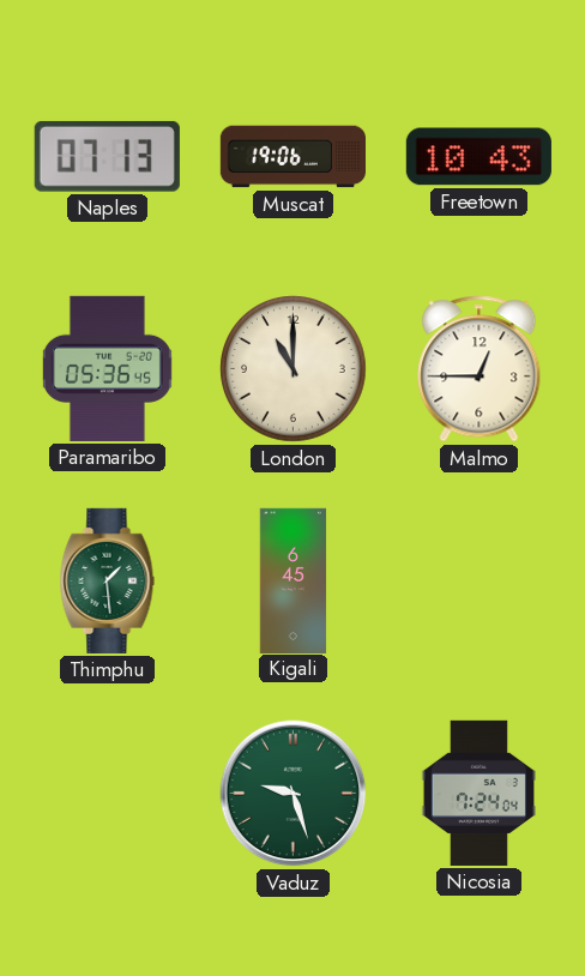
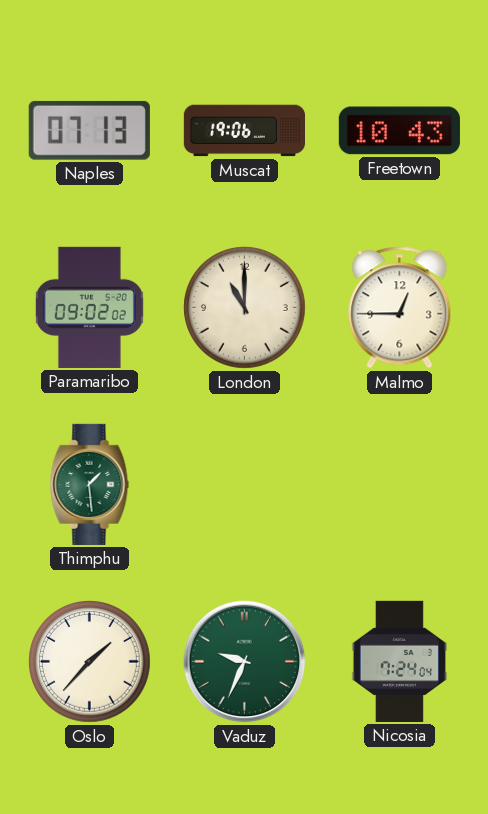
Paramaribo: 05:36 -> 09:02 (89, 307)
Kigali: 6:45 -> none (294, 580)
Oslo: none -> 1:37 (90, 662)
Vaduz: 9:27 -> 9:34 (245, 662)
